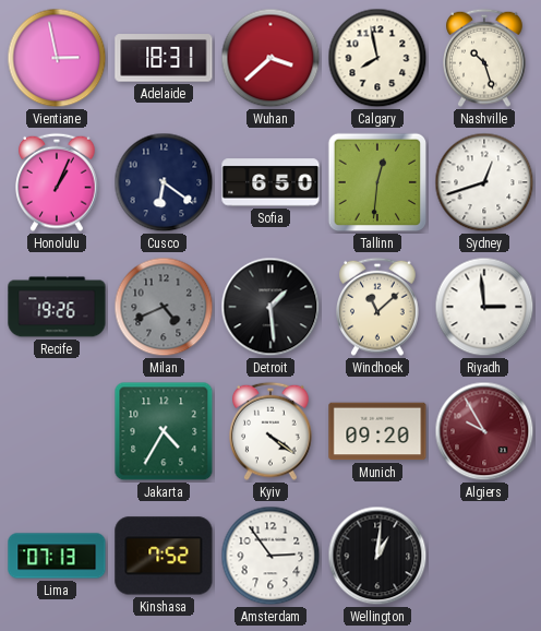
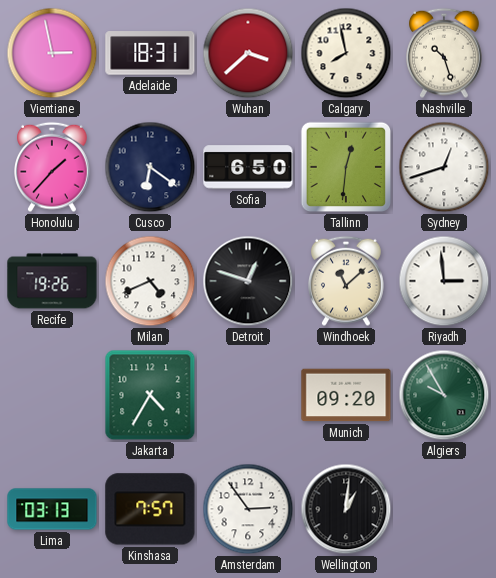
Honolulu: 1:04 -> 1:37 (53, 167)
Milan dial: grey -> white (150, 281)
Detroit: 1:29 -> 12:48 (248, 281)
Kyiv: 4:21 -> none (272, 431)
Algiers dial: burgundy -> green (444, 395)
Lima: 07:13 -> 03:13 (52, 509)
Kinshasa: 7:52 -> 7:57 (150, 509)
